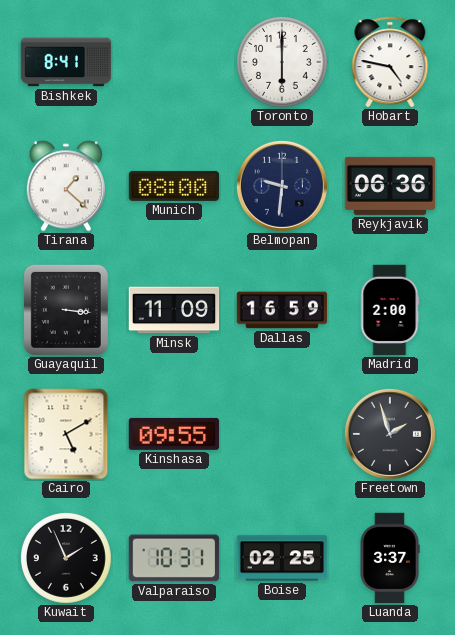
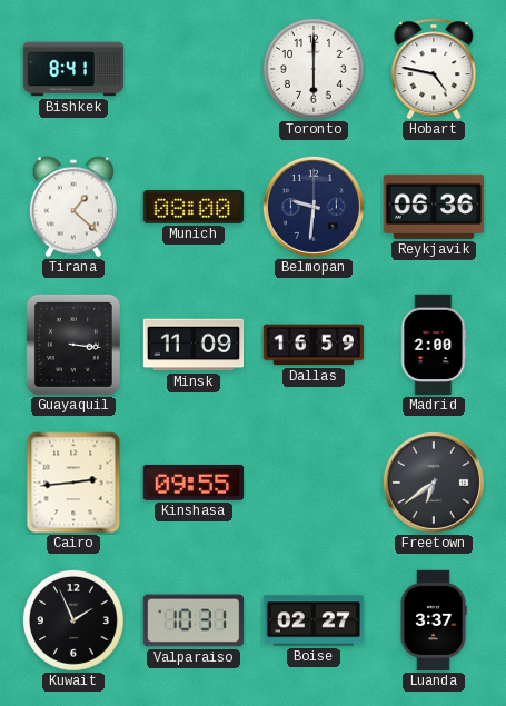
Cairo: 5:10 -> 2:44 (73, 483)
Freetown: 1:57 -> 6:39 (434, 483)
Boise: 02:25 -> 02:27 (314, 620)
